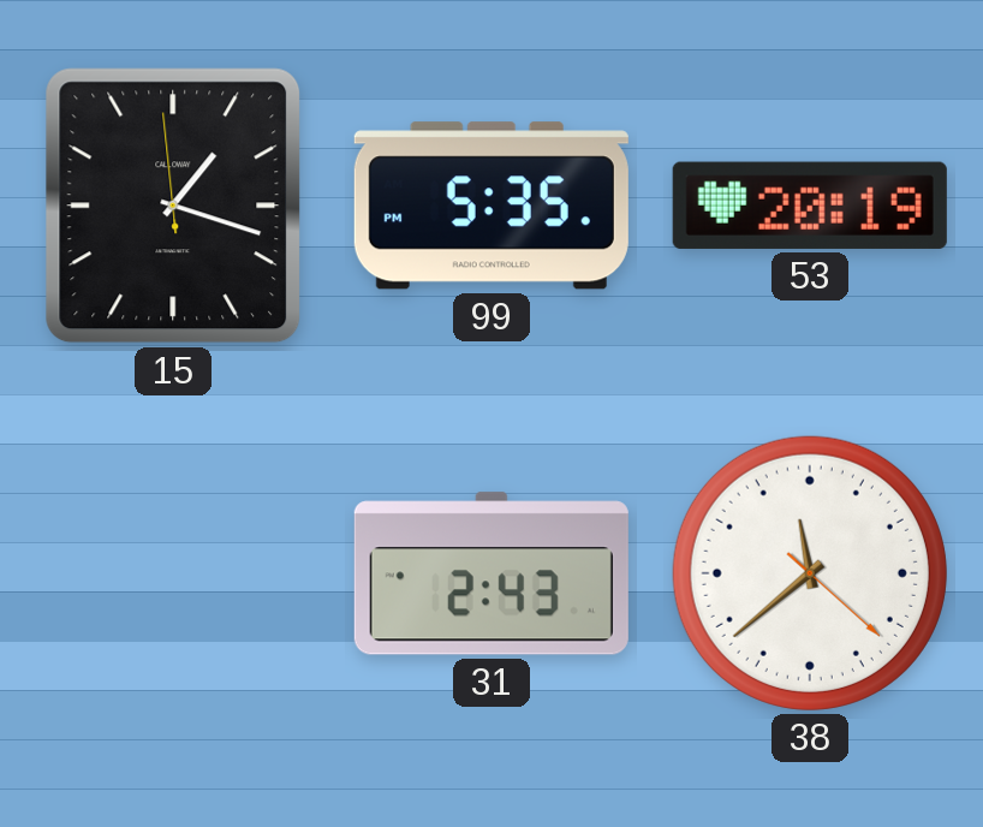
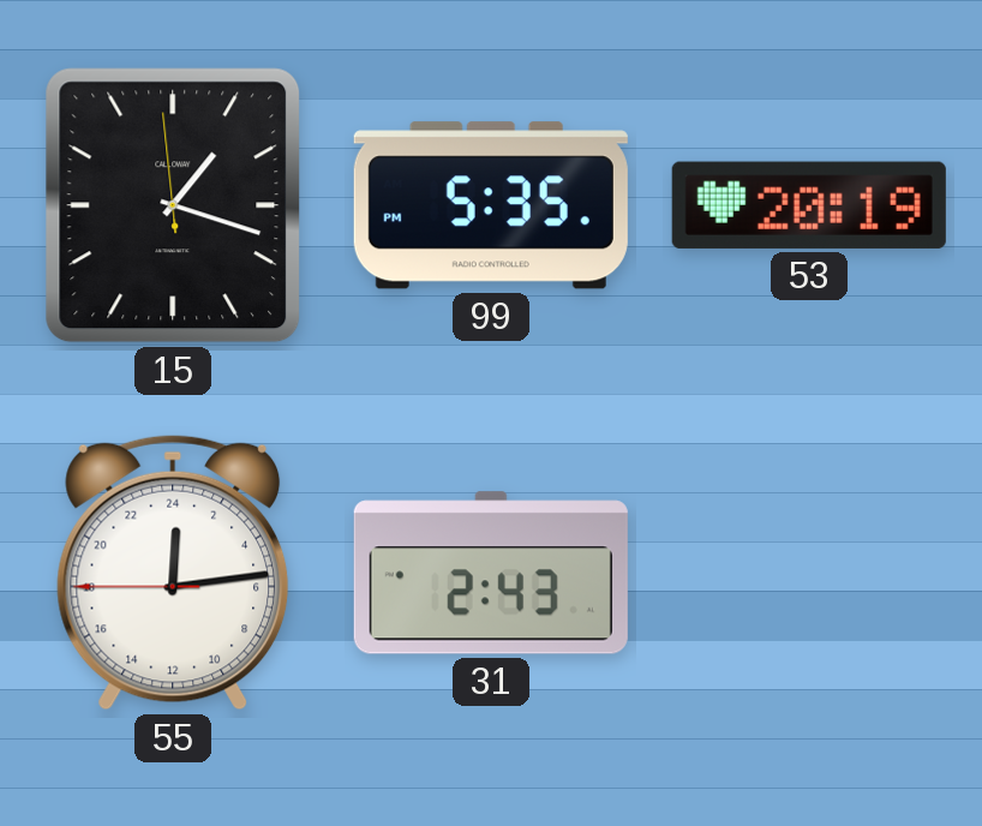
55: none -> 0:13 (173, 573)
38: 11:38 -> none (810, 573)
